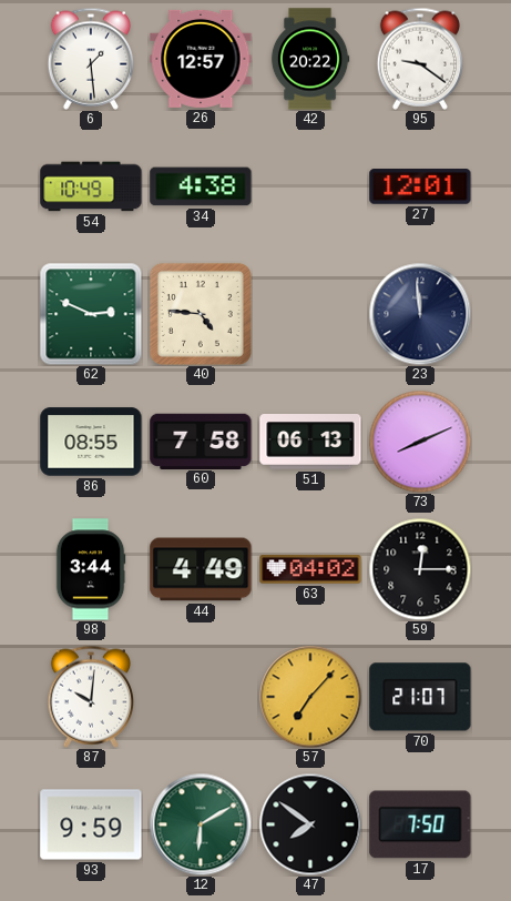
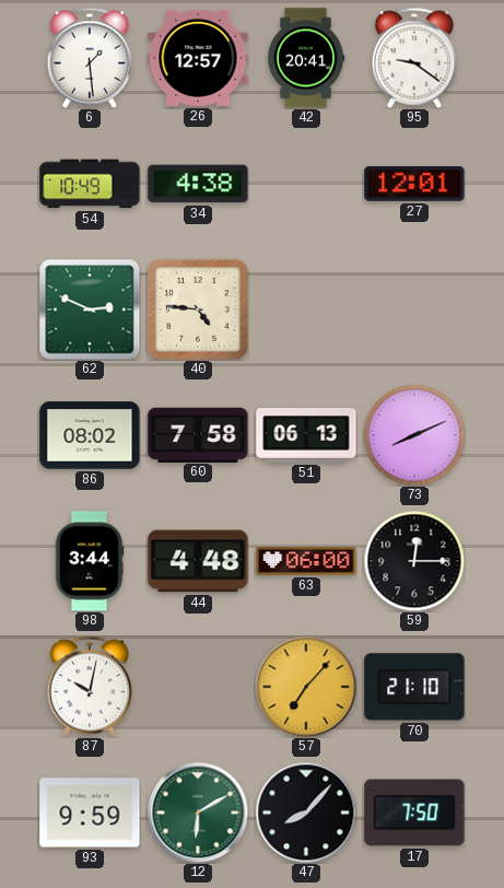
42: 20:22 -> 20:41 (306, 58)
23: 11:59 -> none (420, 314)
86: 08:55 -> 08:02 (90, 435)
44: 4:49 -> 4:48 (198, 561)
63: 04:02 -> 06:00 (306, 561)
87: 10:01 -> 10:02 (89, 687)
70: 21:07 -> 21:10 (414, 687)
47: 7:51 -> 8:07 (306, 813)
